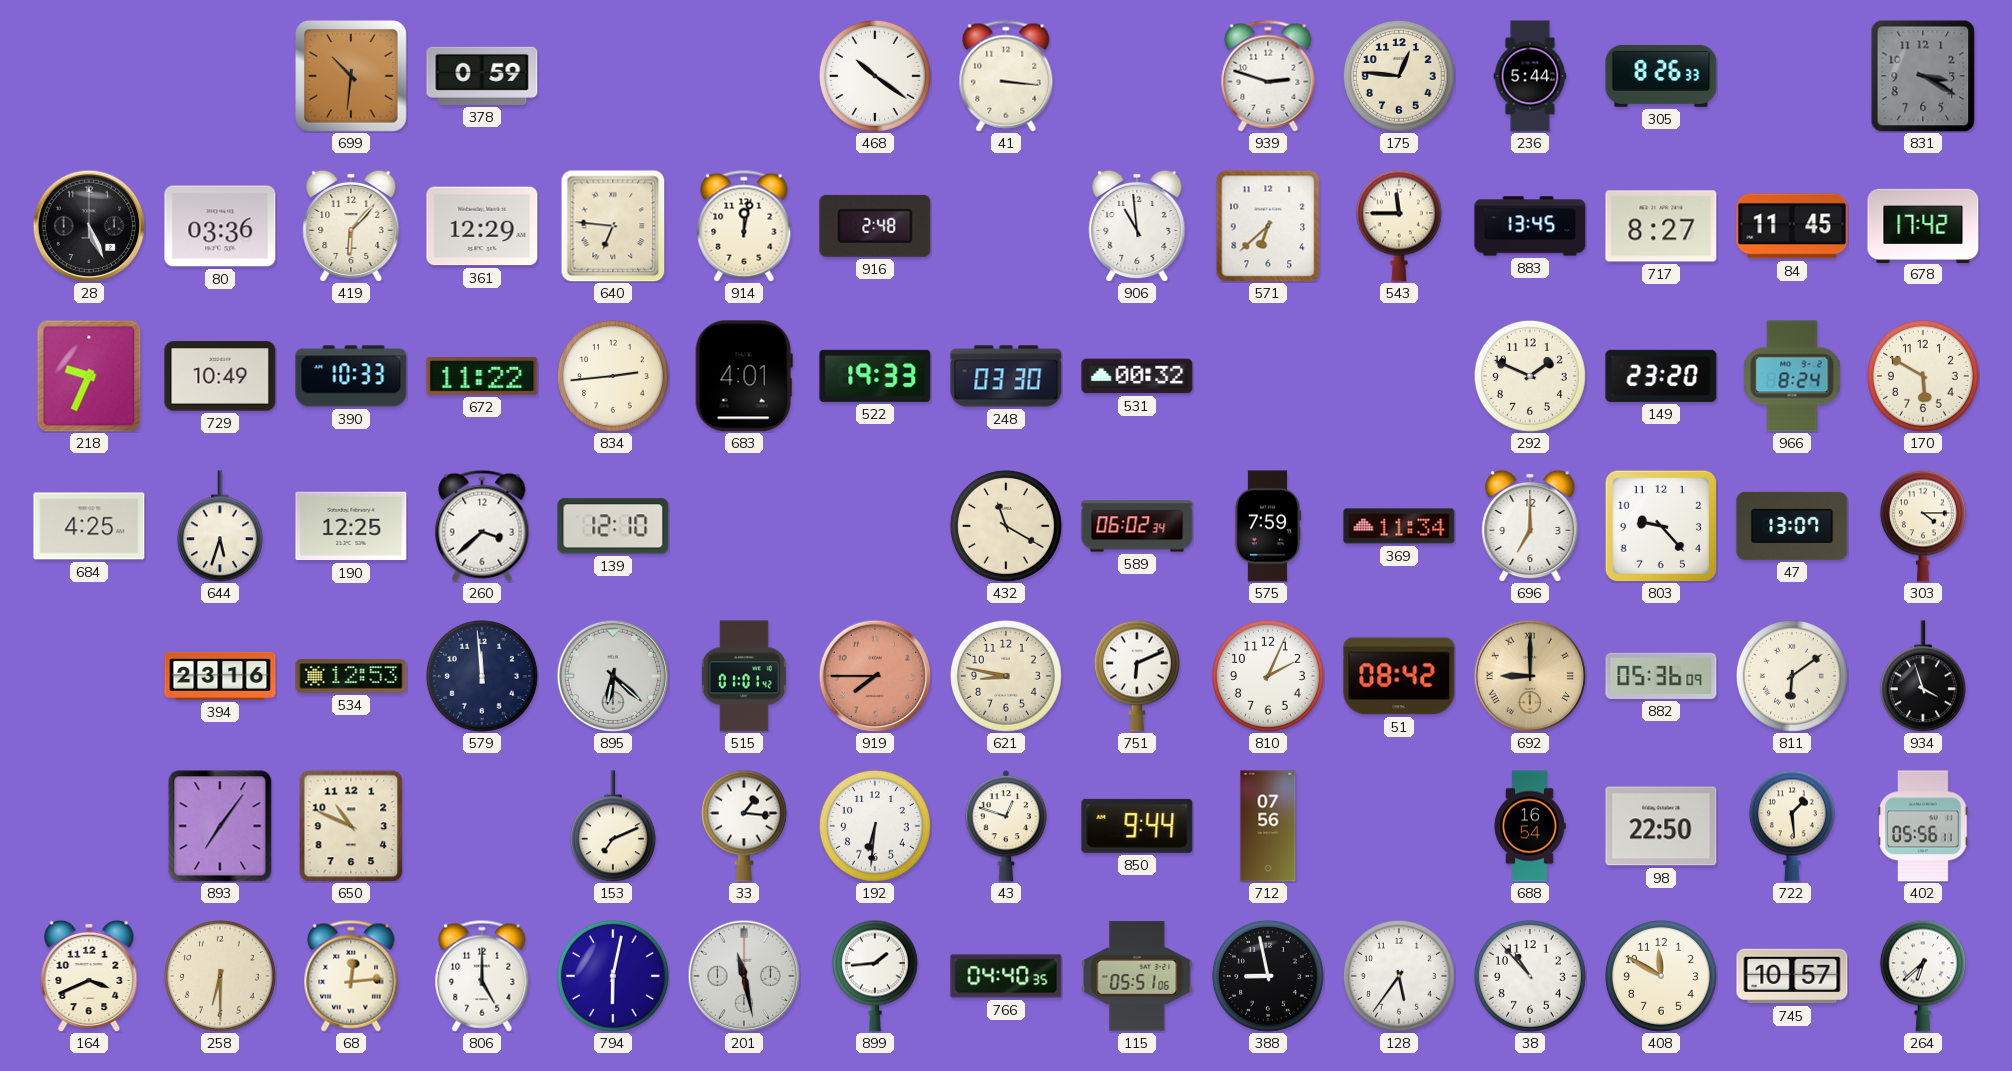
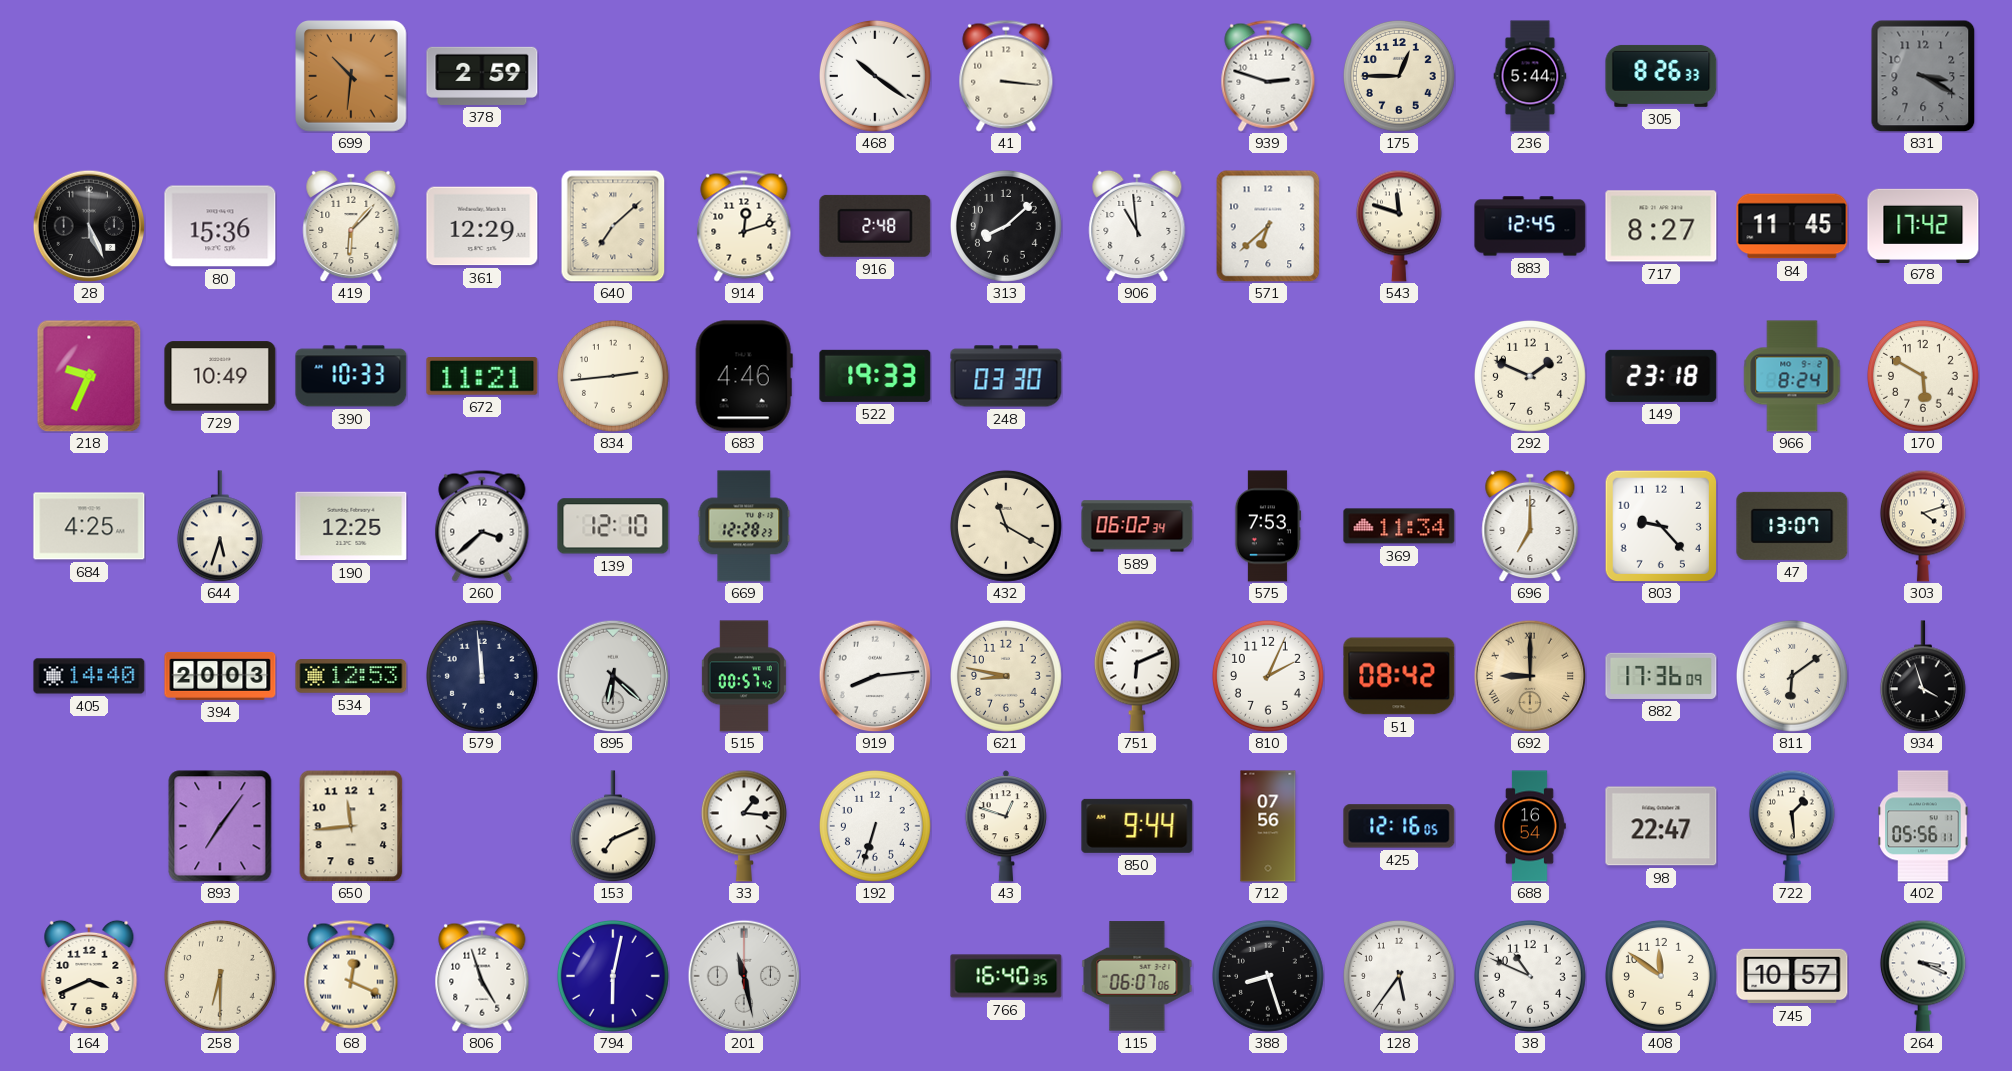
378: 0:59 -> 2:59 (482, 76)
175: 12:46 -> 12:45 (1399, 76)
80: 03:36 -> 15:36 (220, 226)
640: 6:46 -> 7:08 (613, 226)
914: 12:02 -> 12:12 (744, 226)
313: none -> 8:08 (1006, 226)
543: 11:45 -> 11:48 (1399, 226)
883: 13:45 -> 12:45 (1530, 226)
672: 11:22 -> 11:21 (482, 377)
683: 4:01 -> 4:46 (744, 376)
531: 00:32 -> none (1137, 376)
149: 23:20 -> 23:18 (1661, 376)
669: none -> 12:28 (744, 526)
575: 7:59 -> 7:53 (1268, 526)
303: 4:15 -> 4:12 (1923, 526)
405: none -> 14:40 (89, 676)
394: 23:16 -> 20:03 (220, 676)
515: 01:01 -> 00:57 (744, 676)
919: 7:45 -> 8:14 (875, 676)
919 dial: salmon -> white (875, 676)
882: 05:36 -> 17:36 (1661, 676)
650: 10:49 -> 11:44 (351, 826)
192: 6:31 -> 6:33 (875, 826)
425: none -> 12:16 (1399, 826)
98: 22:50 -> 22:47 (1661, 826)
68: 12:14 -> 12:19 (351, 976)
806: 5:00 -> 4:57 (482, 976)
899: 1:44 -> none (875, 976)
766: 04:40 -> 16:40 (1006, 976)
115: 05:51 -> 06:07 (1137, 976)
388: 8:58 -> 8:27 (1268, 976)
38: 10:53 -> 10:49 (1530, 976)
408: 11:50 -> 11:51 (1661, 976)
264: 6:38 -> 3:19 (1923, 976)
